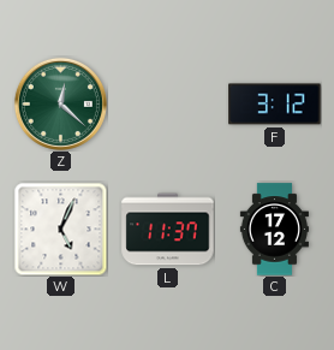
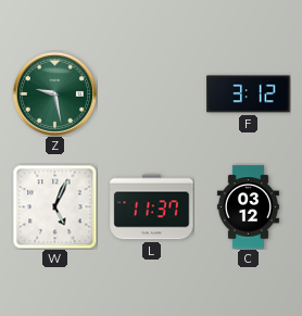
Z: 12:22 -> 9:28 (54, 93)
C: 17:12 -> 03:12 (248, 207)
